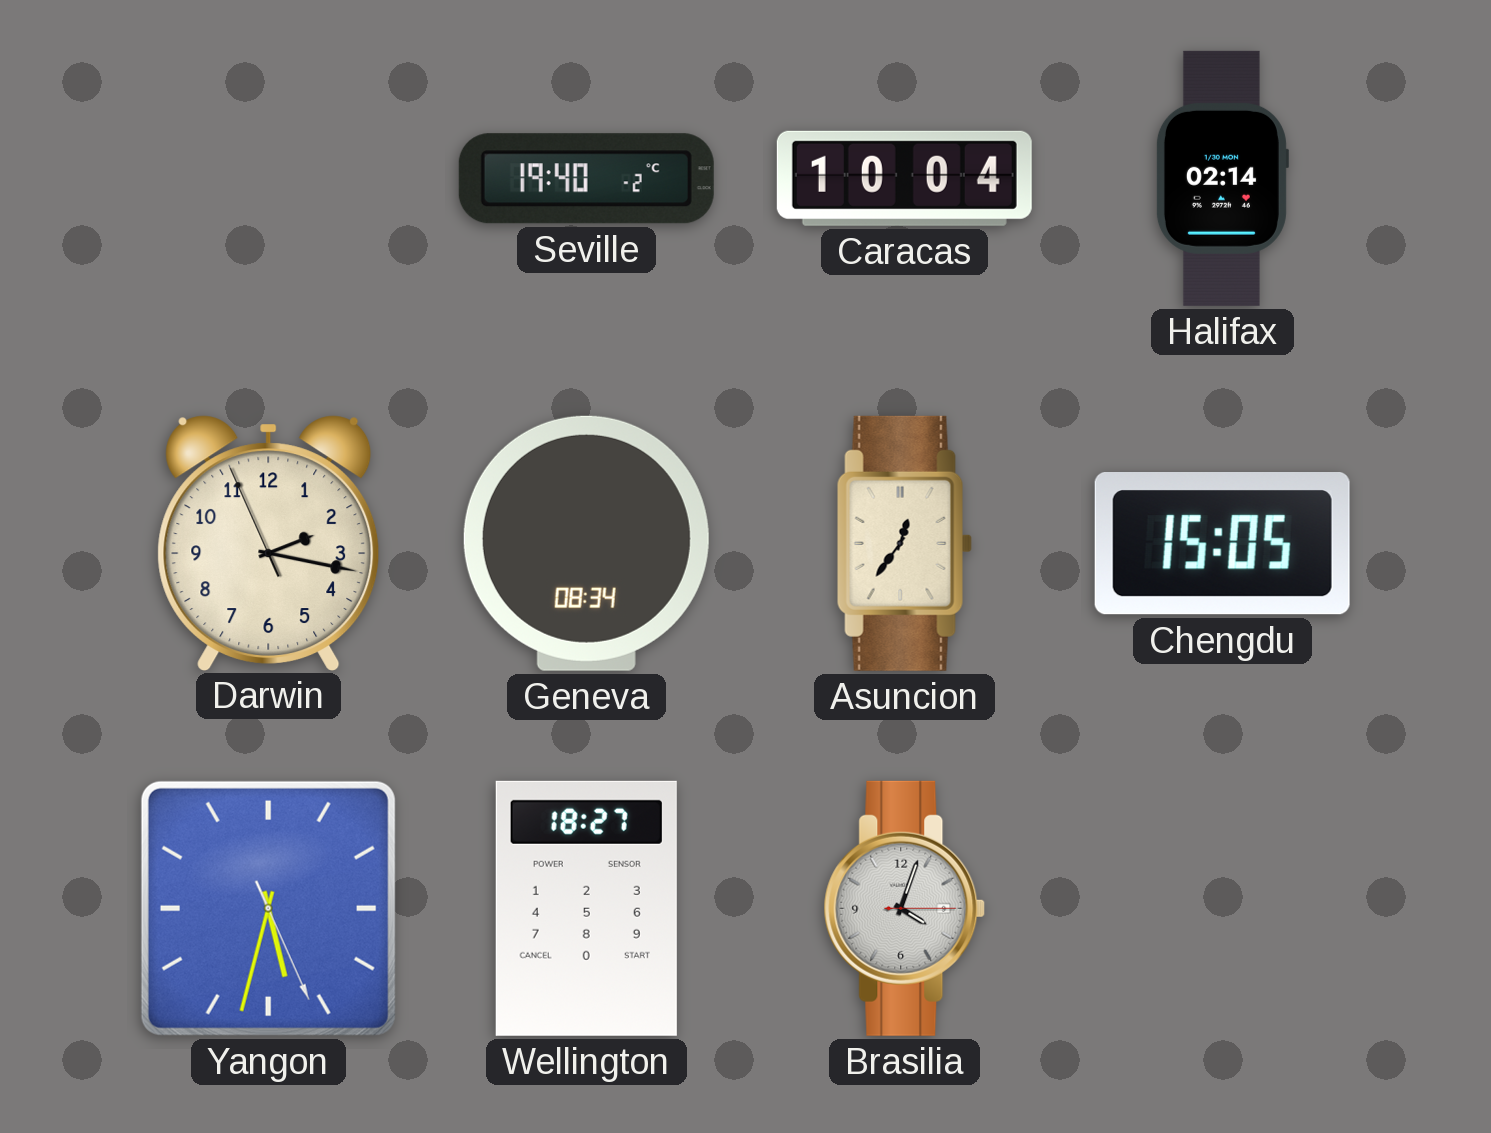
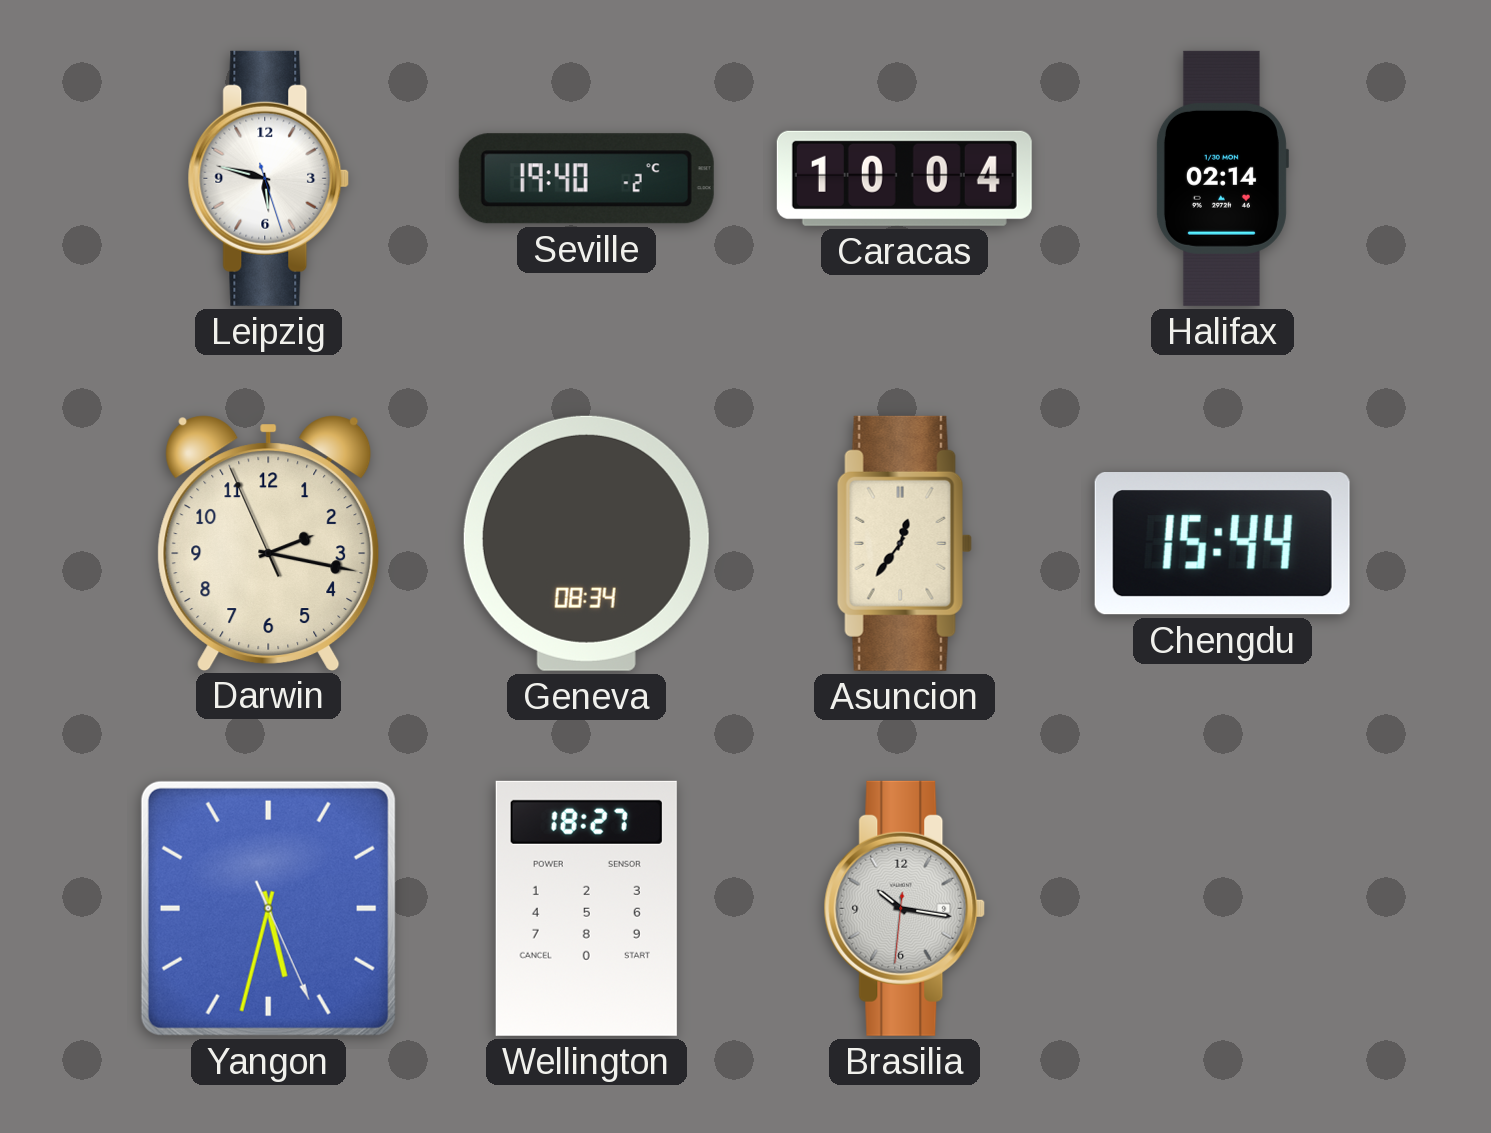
Leipzig: none -> 5:47 (269, 178)
Chengdu: 15:05 -> 15:44 (1222, 544)
Brasilia: 4:03 -> 10:16 (905, 908)
